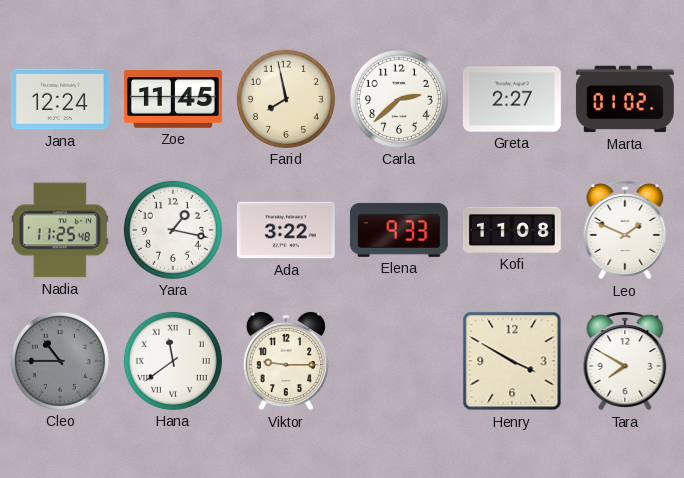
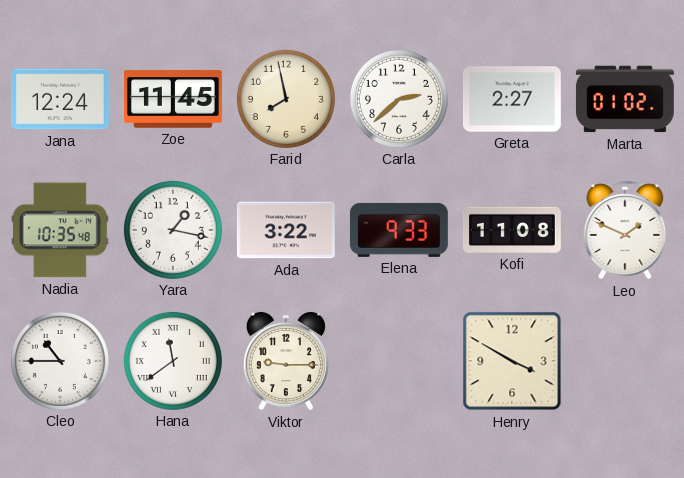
Nadia: 11:25 -> 10:35 (60, 230)
Cleo dial: grey -> white (60, 361)
Tara: 7:50 -> none (625, 361)
